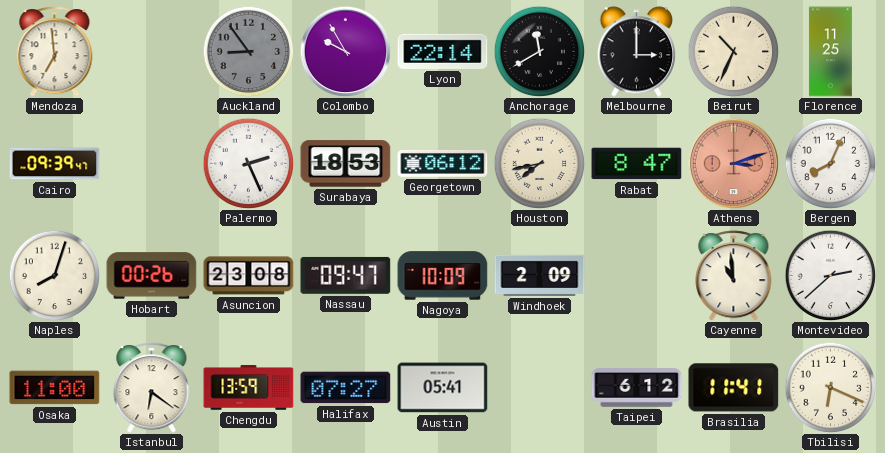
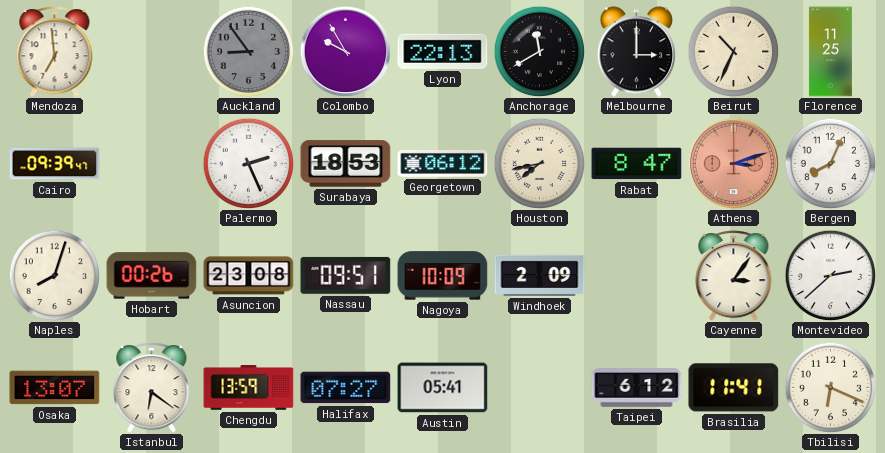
Lyon: 22:14 -> 22:13 (443, 51)
Nassau: 09:47 -> 09:51 (346, 275)
Cayenne: 10:59 -> 3:06 (734, 276)
Osaka: 11:00 -> 13:07 (55, 388)
